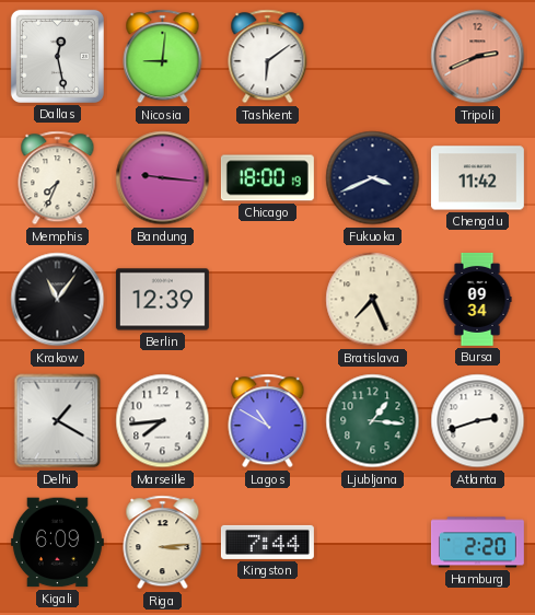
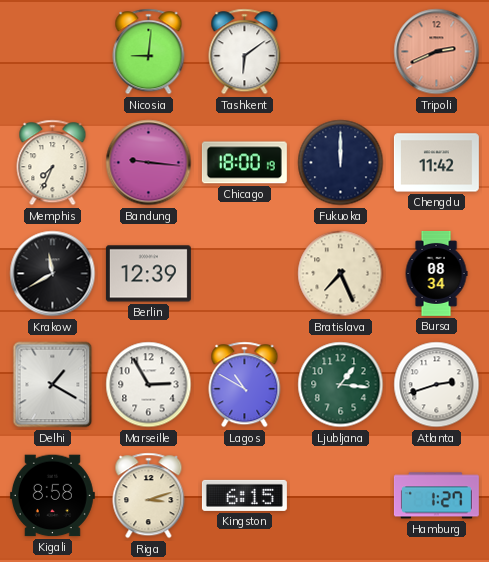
Dallas: 12:28 -> none (57, 56)
Fukuoka: 3:41 -> 12:00 (341, 163)
Krakow: 11:06 -> 11:40 (53, 274)
Bursa: 09:34 -> 08:34 (436, 273)
Marseille: 7:44 -> 2:55 (149, 385)
Kigali: 6:09 -> 8:58 (52, 496)
Riga: 3:14 -> 3:12 (149, 496)
Kingston: 7:44 -> 6:15 (244, 495)
Hamburg: 2:20 -> 1:27 (436, 496)
